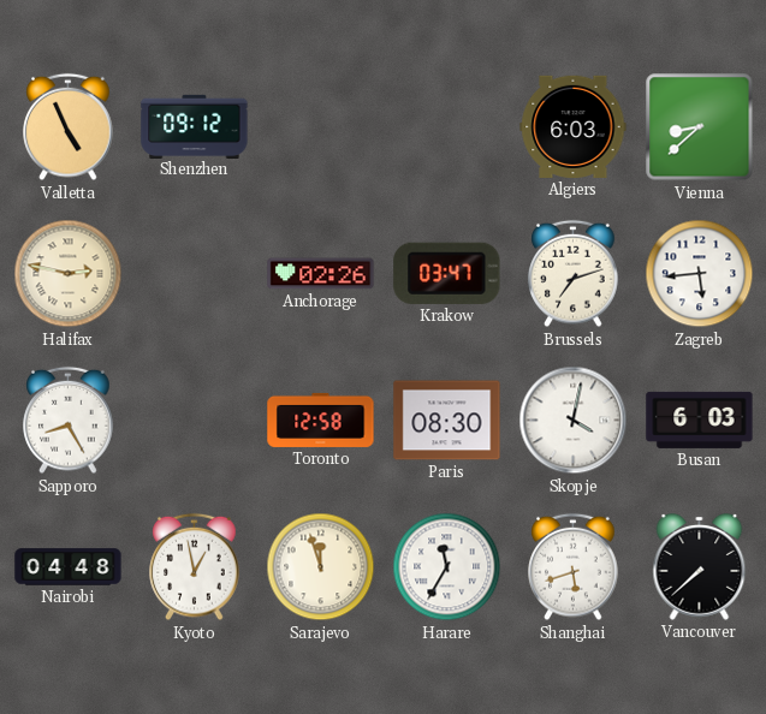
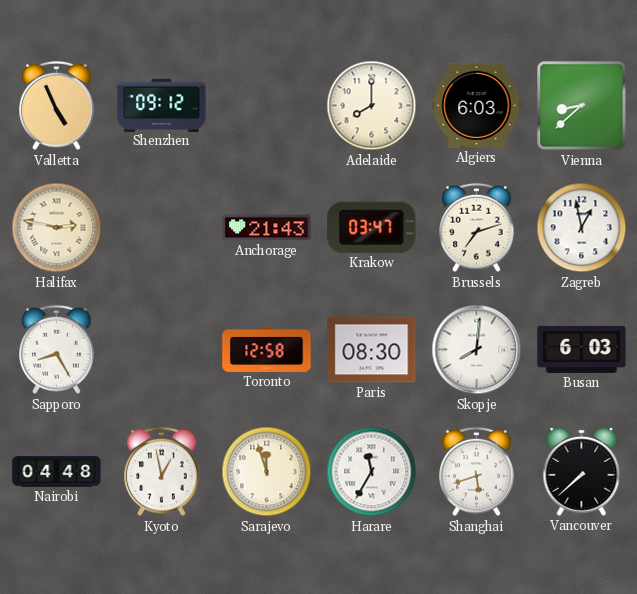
Adelaide: none -> 8:00 (372, 106)
Anchorage: 02:26 -> 21:43 (267, 228)
Zagreb: 5:44 -> 12:58 (582, 228)
Skopje: 4:02 -> 8:01 (477, 350)
